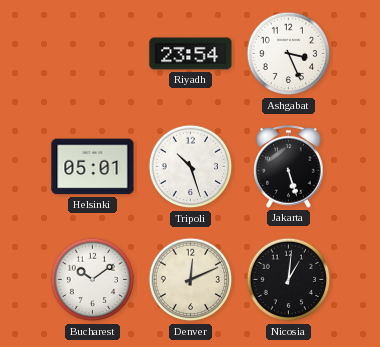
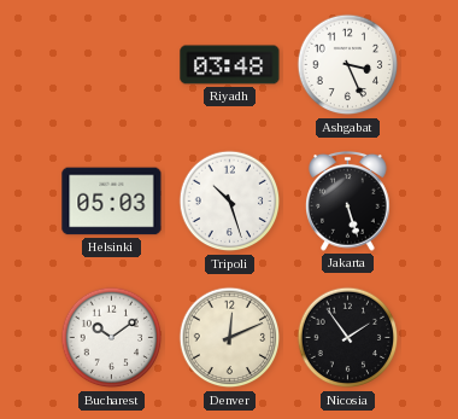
Riyadh: 23:54 -> 03:48 (230, 65)
Helsinki: 05:01 -> 05:03 (112, 202)
Nicosia: 1:01 -> 1:54 (348, 338)
